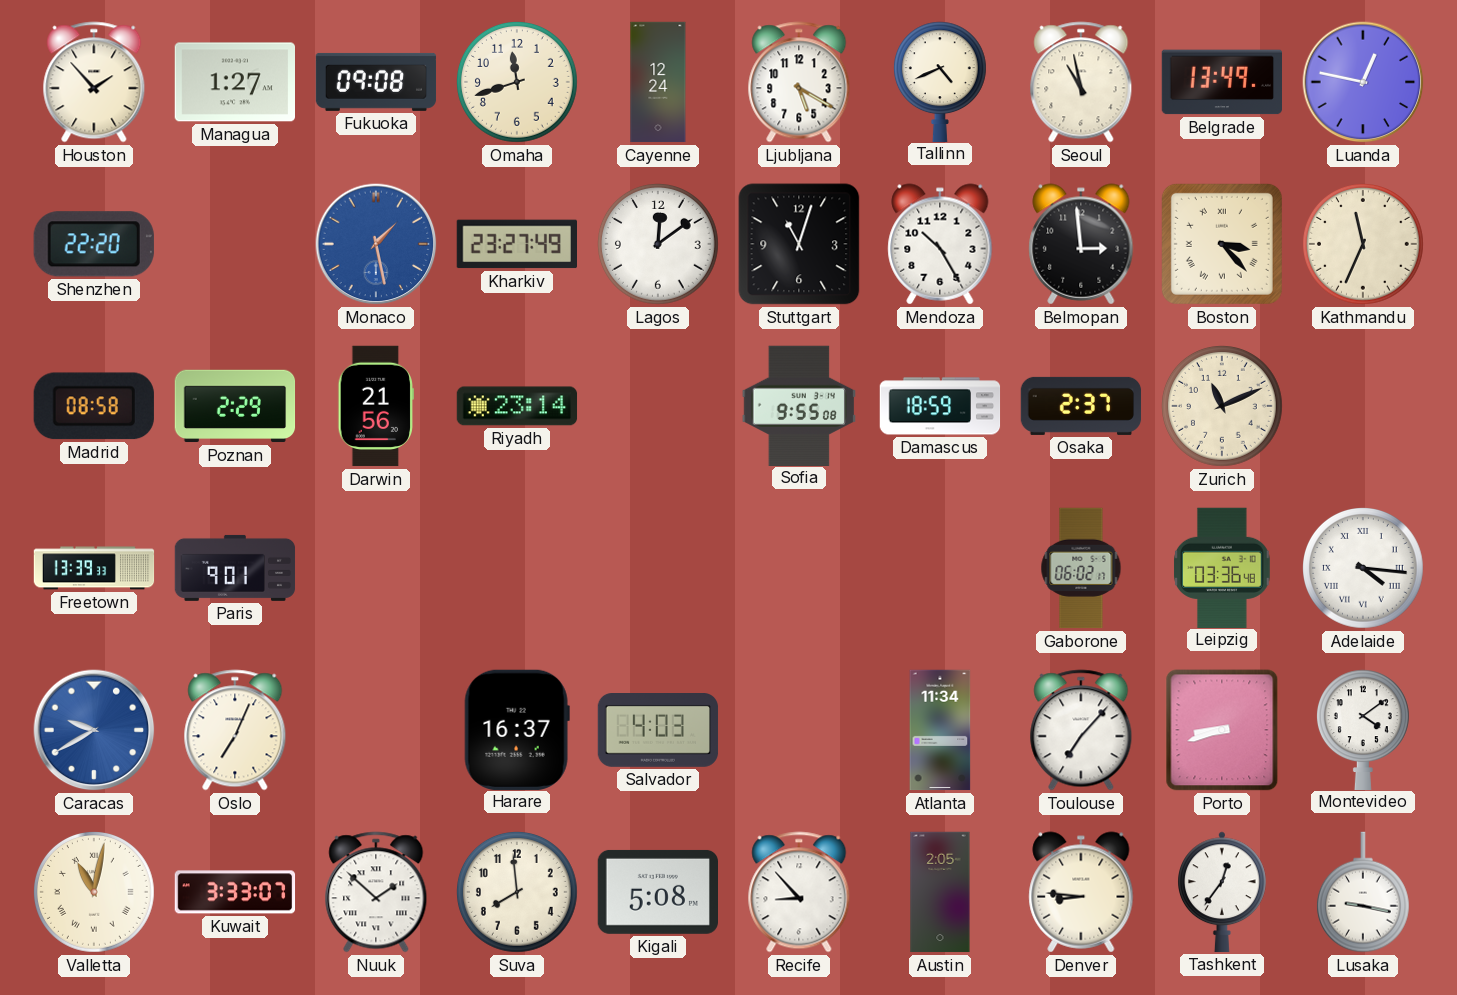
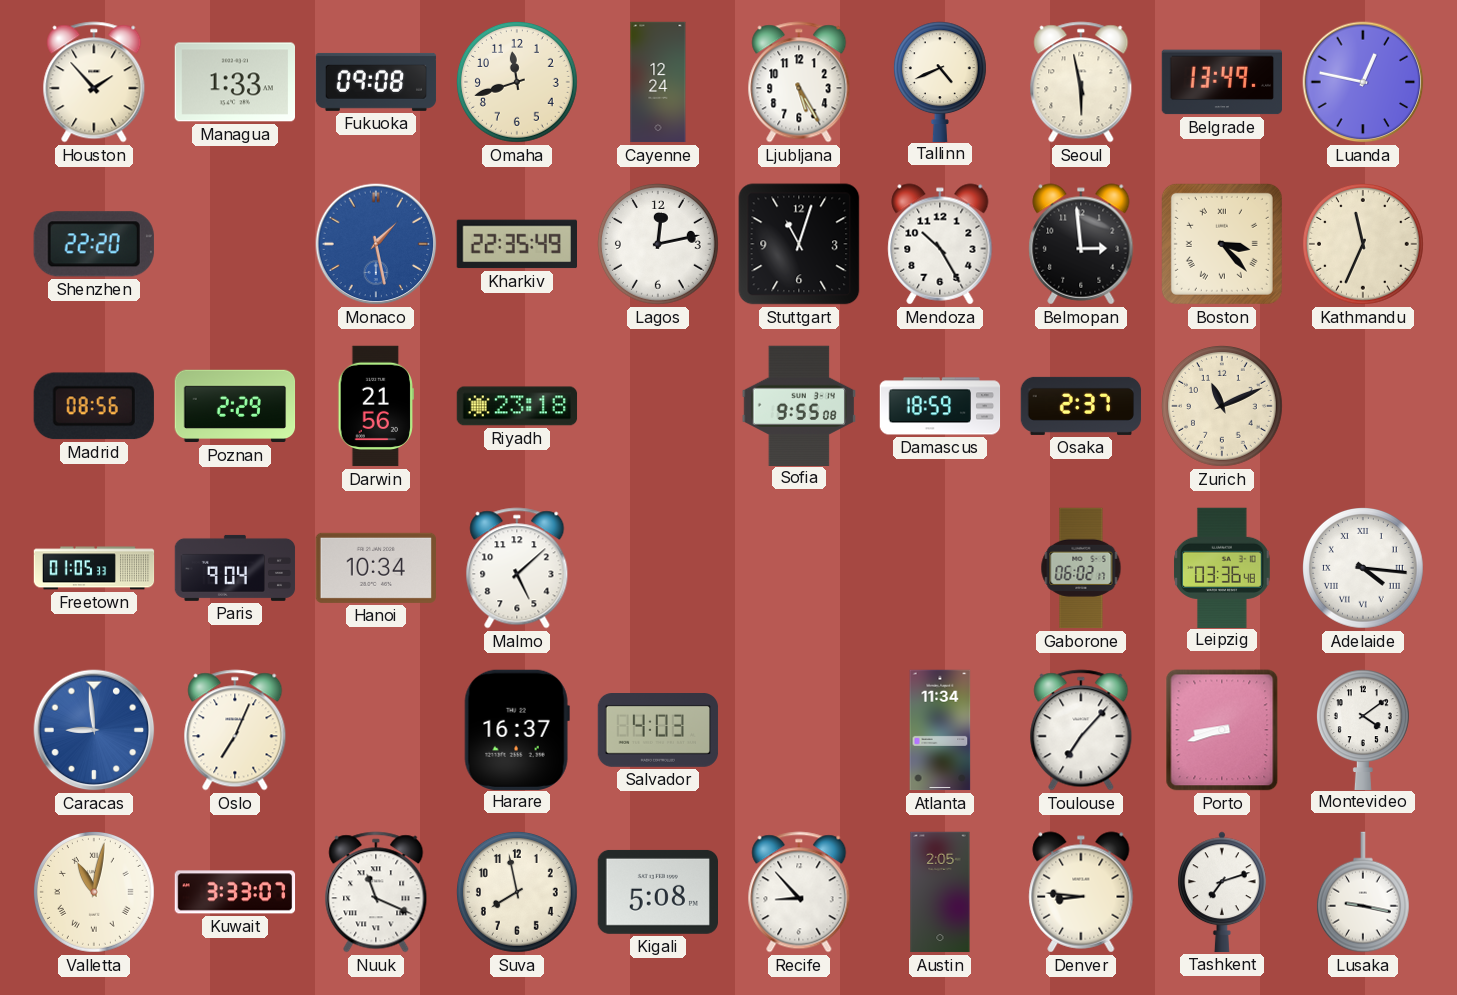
Managua: 1:27 -> 1:33 (234, 82)
Ljubljana: 5:20 -> 5:25 (799, 82)
Seoul: 10:58 -> 5:58 (1081, 82)
Kharkiv: 23:27 -> 22:35 (516, 244)
Lagos: 12:09 -> 12:13 (659, 245)
Madrid: 08:58 -> 08:56 (94, 406)
Riyadh: 23:14 -> 23:18 (517, 406)
Freetown: 13:39 -> 01:05 (94, 568)
Paris: 9:01 -> 9:04 (235, 568)
Hanoi: none -> 10:34 (375, 568)
Malmo: none -> 5:08 (517, 568)
Caracas: 9:40 -> 8:59 (94, 730)
Nuuk: 1:52 -> 11:19 (376, 892)
Suva: 7:59 -> 7:58 (518, 893)
Tashkent: 12:36 -> 7:12 (1223, 892)
